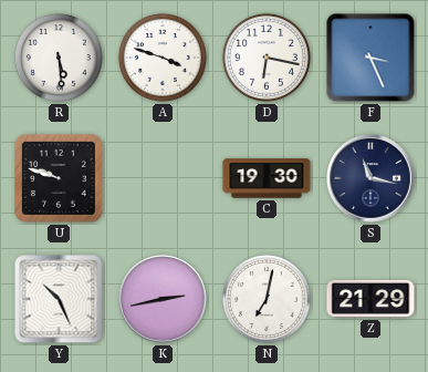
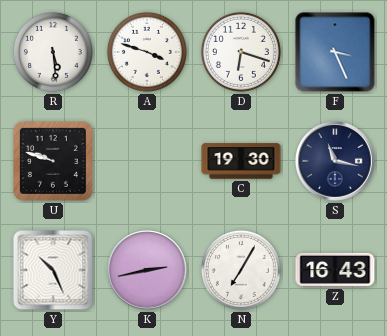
D: 6:17 -> 6:18 (241, 52)
N: 7:02 -> 7:05 (241, 270)
Z: 21:29 -> 16:43 (335, 270)
